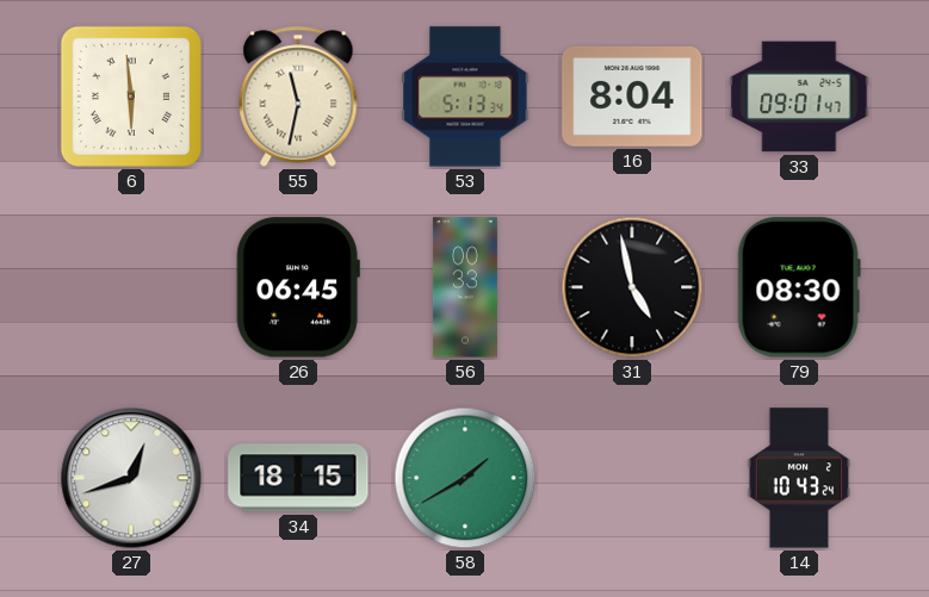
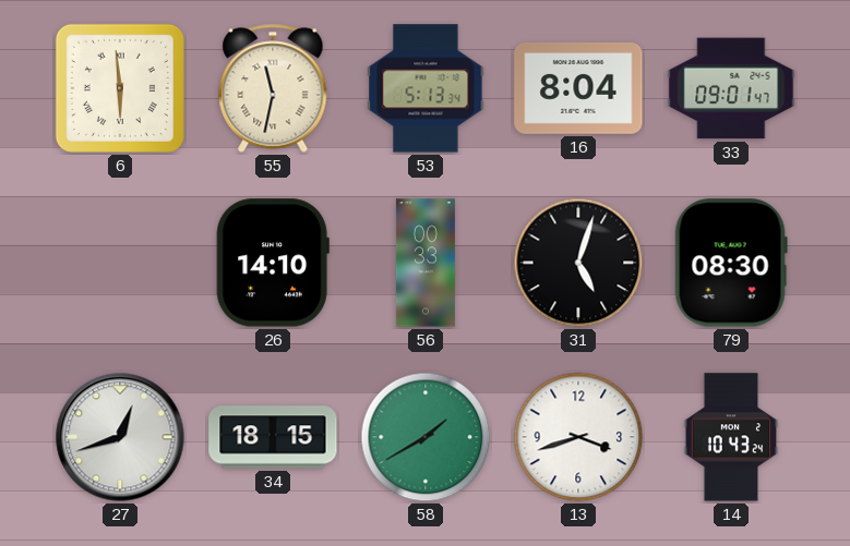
26: 06:45 -> 14:10 (273, 263)
31: 4:58 -> 5:03 (578, 263)
13: none -> 3:42 (578, 437)
